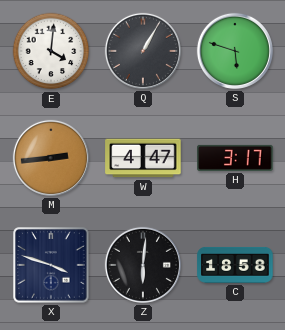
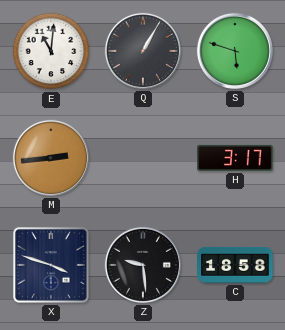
E: 4:01 -> 11:01 (51, 51)
W: 4:47 -> none (143, 158)
Z: 6:01 -> 9:29 (143, 265)
